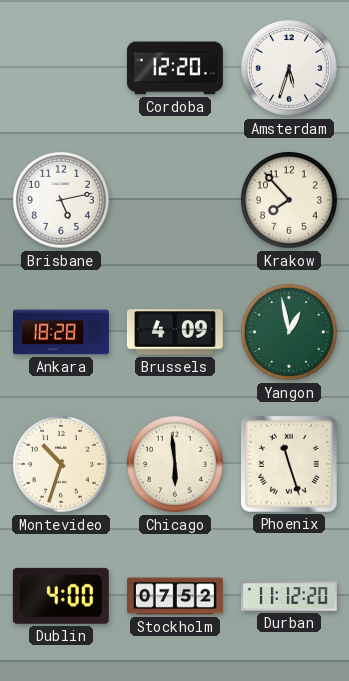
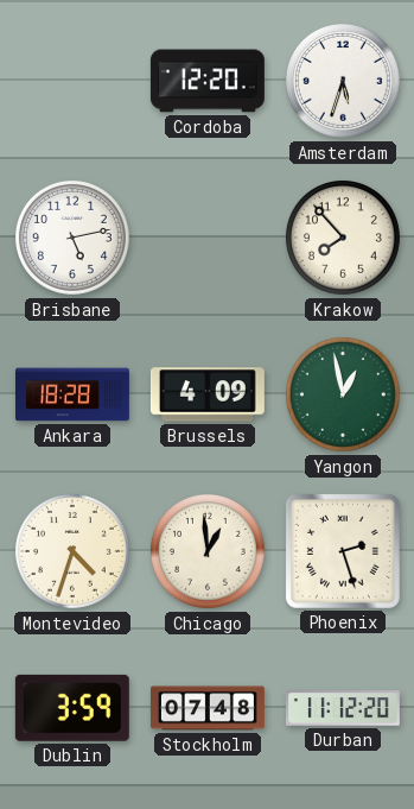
Montevideo: 10:33 -> 4:33 (72, 551)
Chicago: 5:59 -> 12:59 (208, 551)
Phoenix: 11:27 -> 2:27 (343, 551)
Dublin: 4:00 -> 3:59 (72, 708)
Stockholm: 07:52 -> 07:48 (208, 708)
